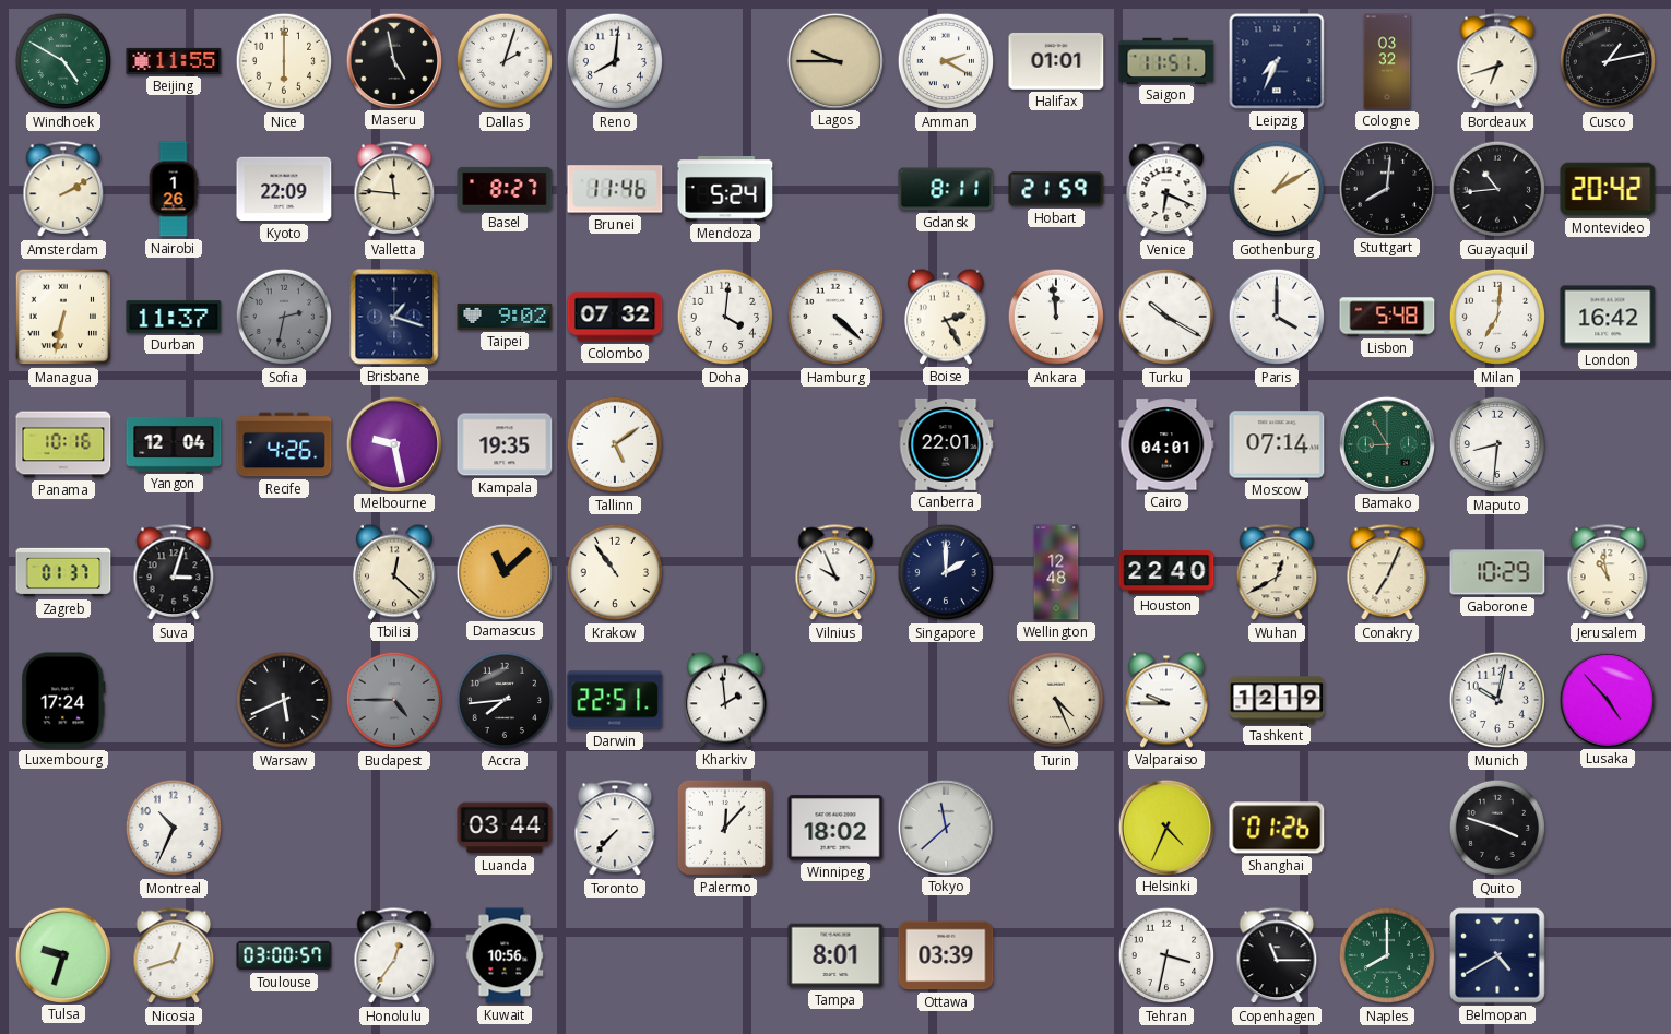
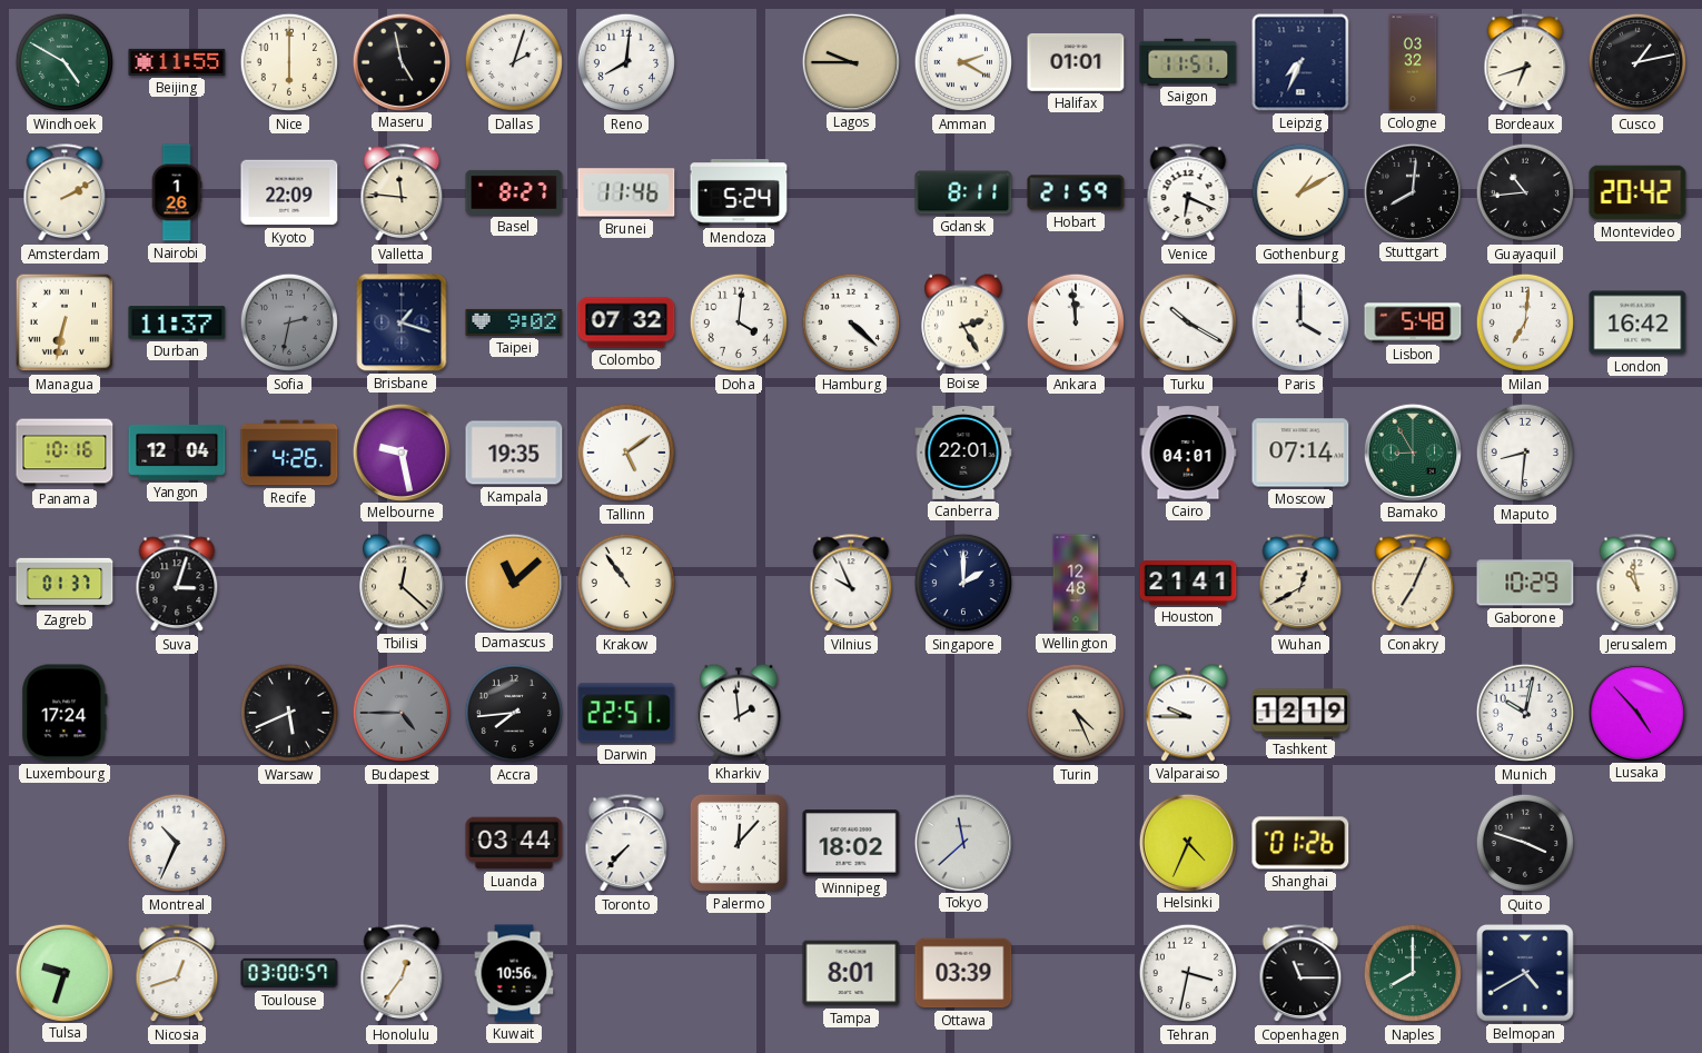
Houston: 22:40 -> 21:41 (1188, 584)
